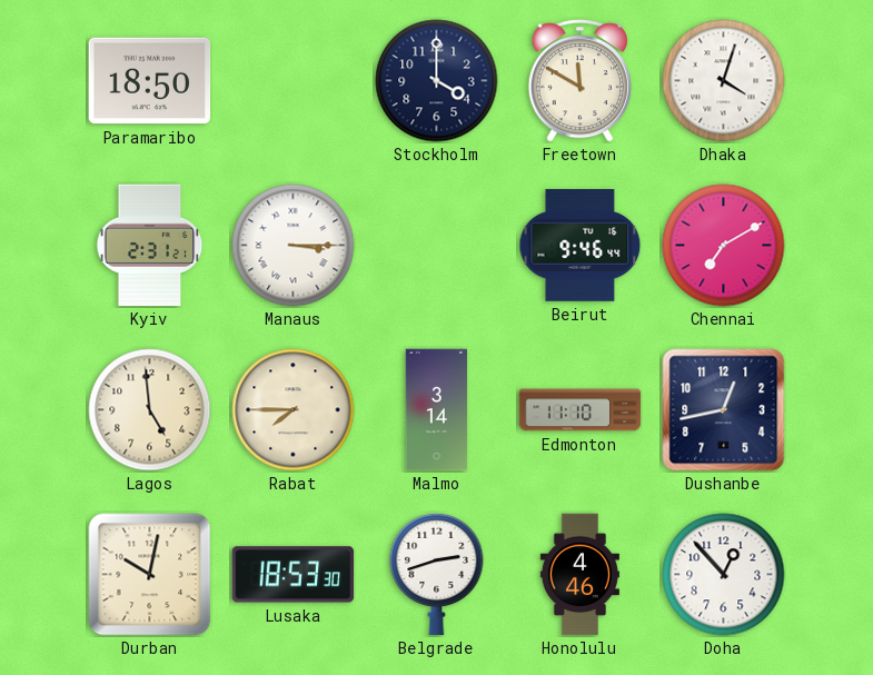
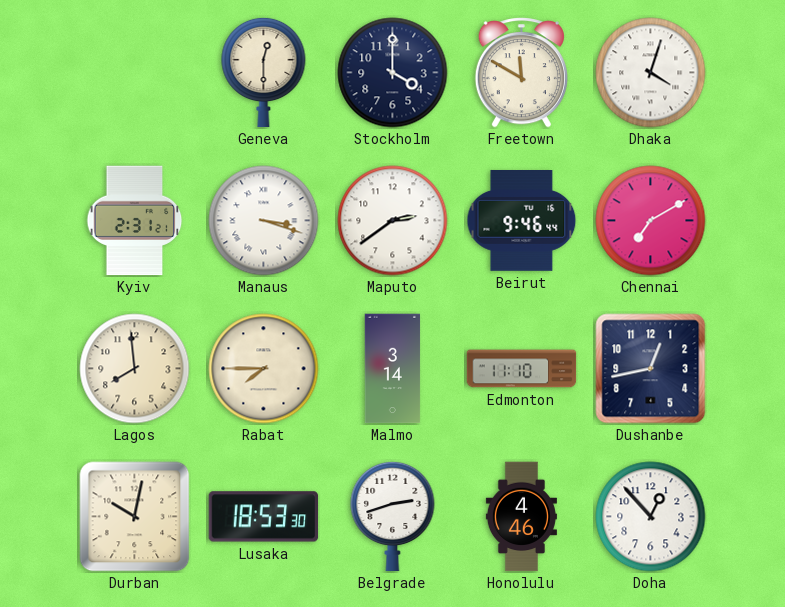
Paramaribo: 18:50 -> none (150, 81)
Geneva: none -> 12:30 (264, 72)
Manaus: 3:15 -> 3:18 (264, 221)
Maputo: none -> 2:39 (393, 221)
Lagos: 4:59 -> 7:59 (135, 369)
